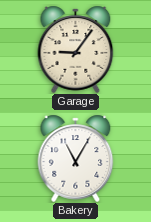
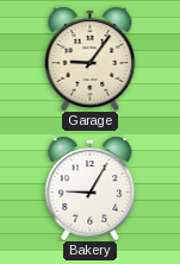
Bakery: 11:05 -> 9:05 (91, 188)
